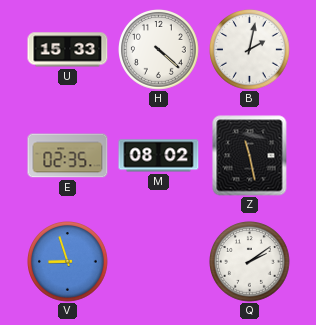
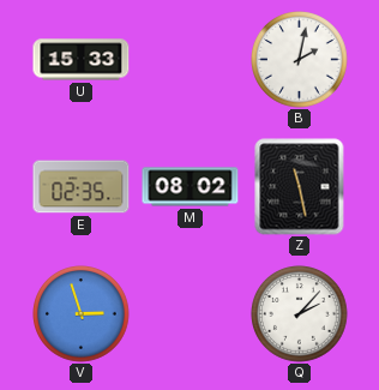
H: 4:22 -> none (159, 50)
V: 8:57 -> 2:57 (82, 314)
Q: 2:09 -> 2:07 (300, 314)
